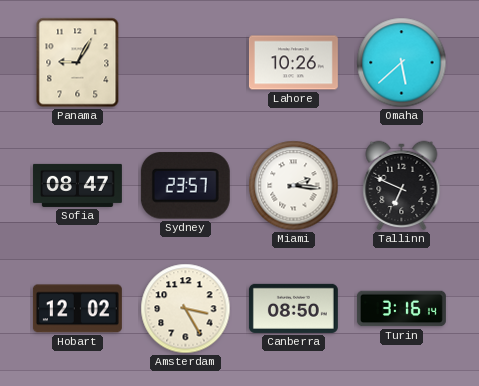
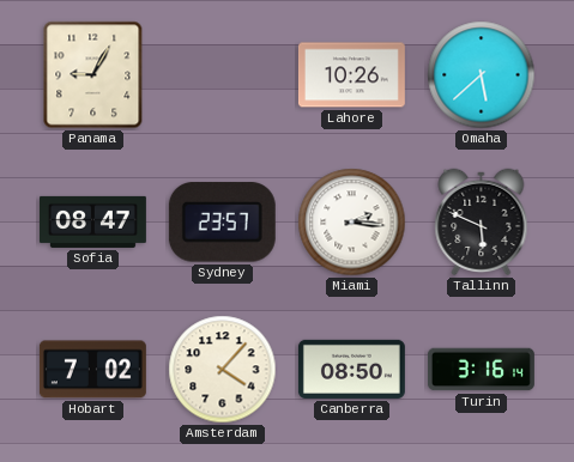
Tallinn: 6:49 -> 5:49 (482, 223)
Hobart: 12:02 -> 7:02 (92, 370)
Amsterdam: 3:25 -> 4:07 (223, 370)
